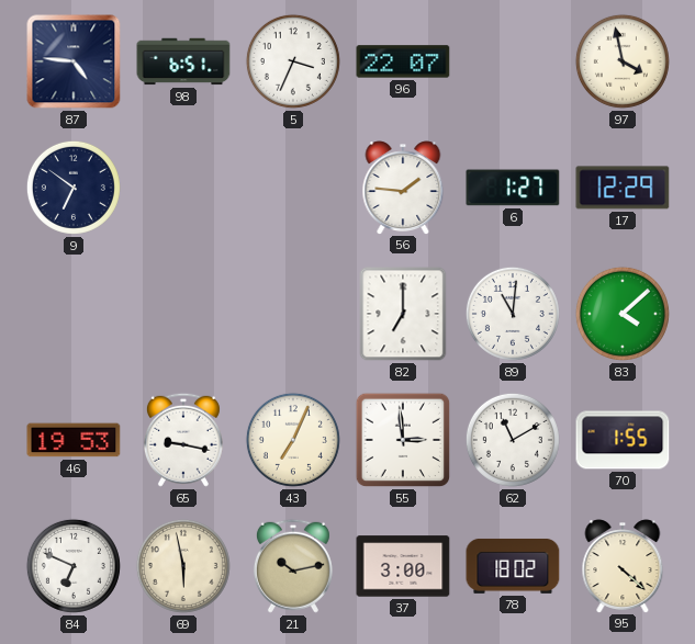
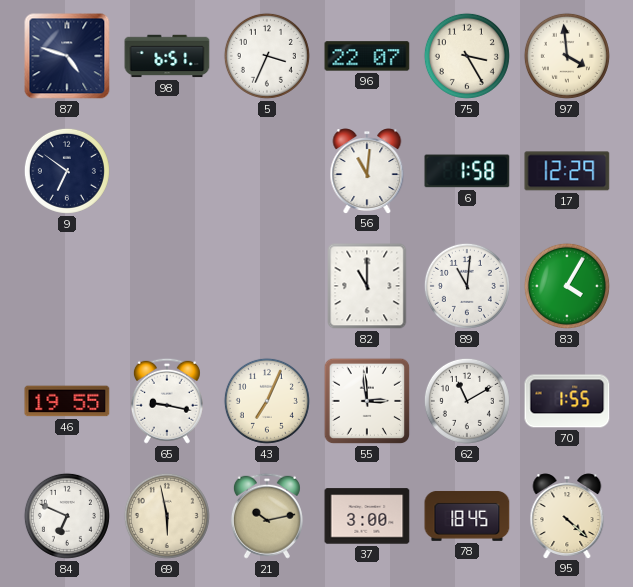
87: 4:46 -> 4:48 (67, 56)
75: none -> 3:25 (467, 56)
97: 3:58 -> 3:59 (567, 56)
56: 1:46 -> 11:01 (367, 171)
6: 1:27 -> 1:58 (467, 171)
82: 7:00 -> 11:00 (367, 286)
83: 4:08 -> 4:05 (567, 286)
46: 19:53 -> 19:55 (67, 401)
78: 18:02 -> 18:45 (467, 516)
